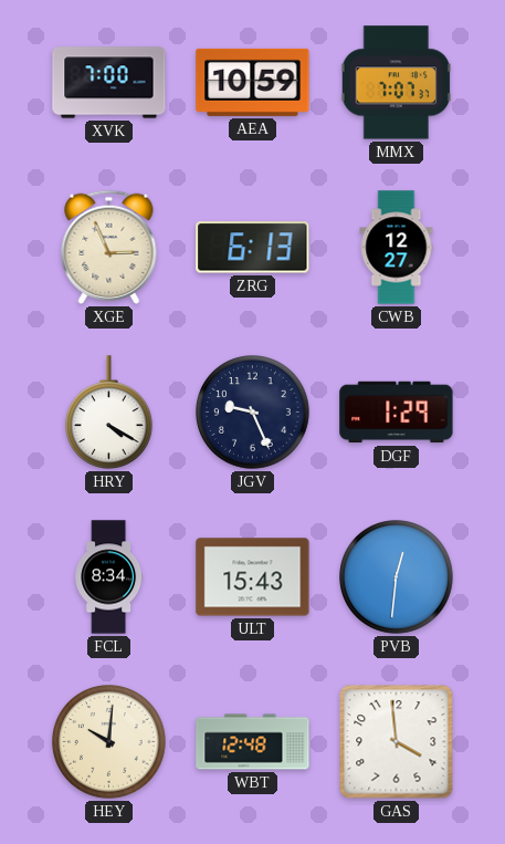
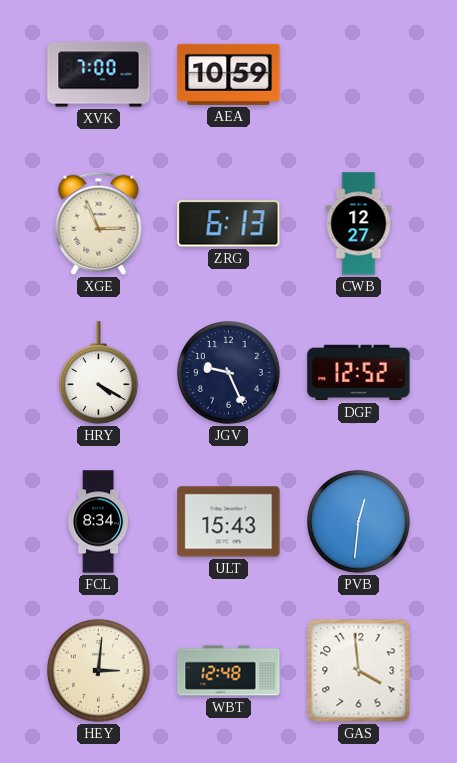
MMX: 7:07 -> none (396, 83)
DGF: 1:29 -> 12:52 (359, 373)
HEY: 10:01 -> 3:01 (99, 671)
